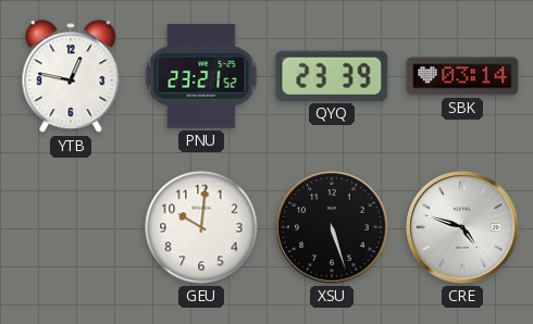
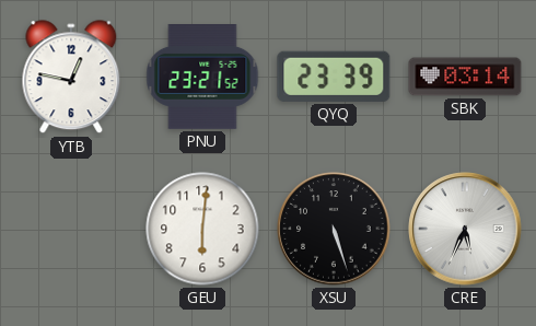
GEU: 10:01 -> 6:01 (202, 229)
CRE: 4:48 -> 5:34 (465, 229)
